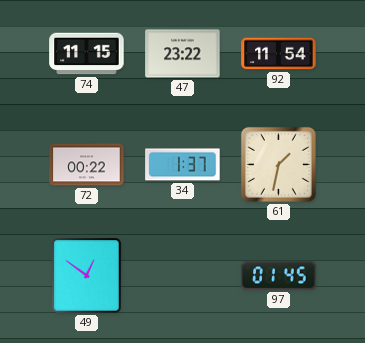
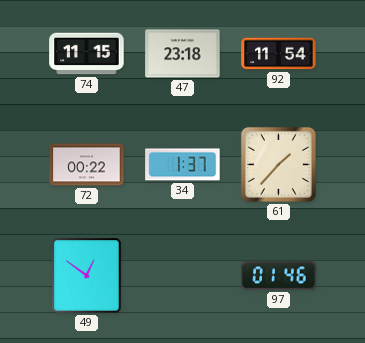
47: 23:22 -> 23:18 (183, 54)
61: 1:32 -> 1:37 (278, 164)
97: 01:45 -> 01:46 (279, 276)
